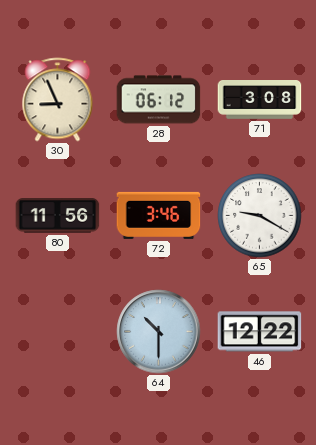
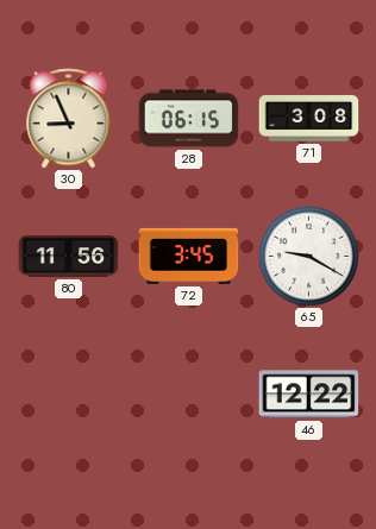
28: 06:12 -> 06:15 (189, 119)
72: 3:46 -> 3:45 (189, 256)
64: 10:30 -> none (159, 332)
